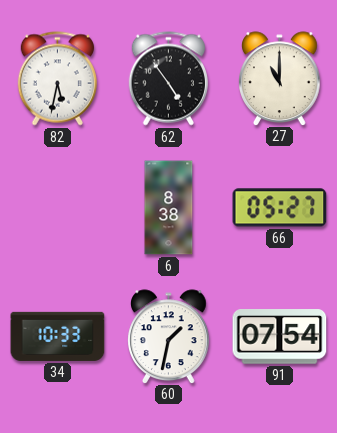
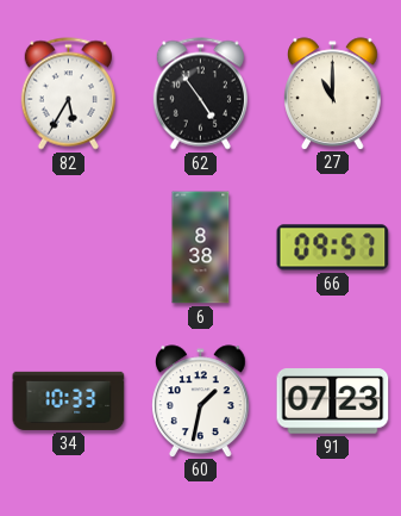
82: 5:32 -> 5:35 (68, 94)
66: 05:27 -> 09:57 (333, 248)
91: 07:54 -> 07:23 (333, 402)
